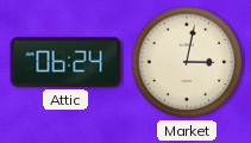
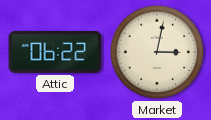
Attic: 06:24 -> 06:22 (55, 52)
